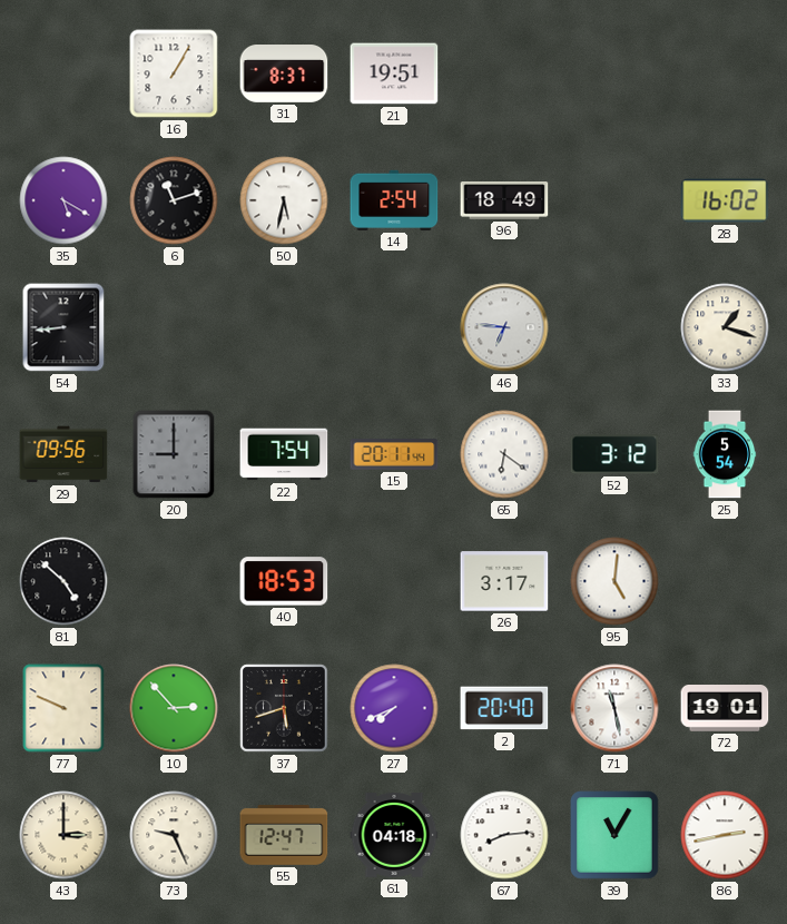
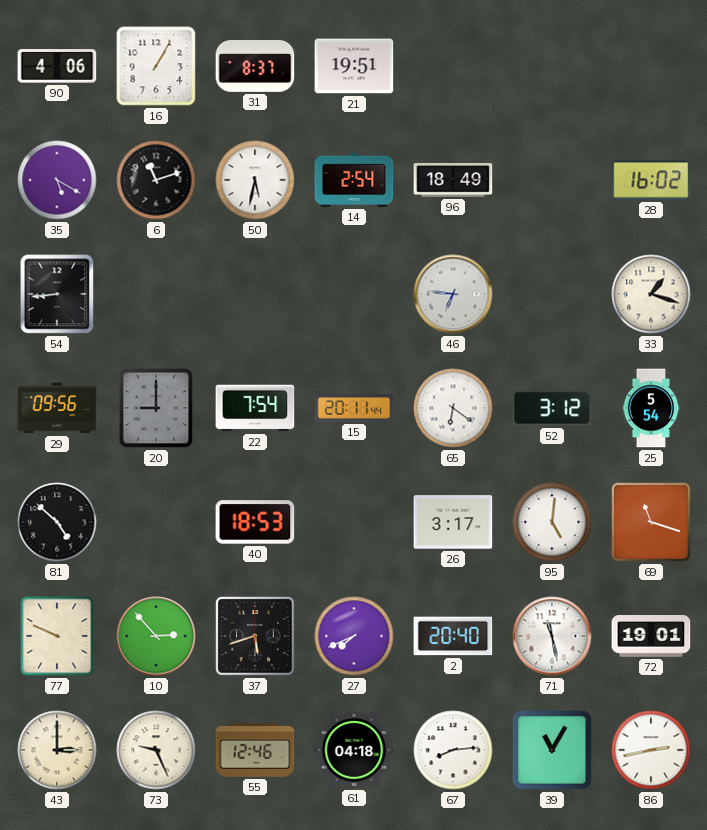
90: none -> 4:06 (57, 66)
69: none -> 11:18 (651, 522)
55: 12:47 -> 12:46 (255, 750)
